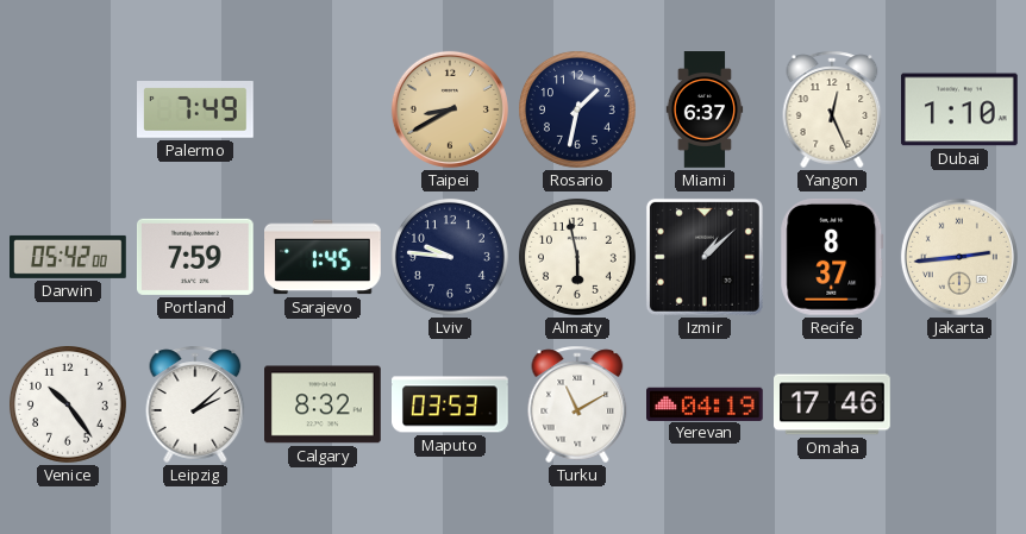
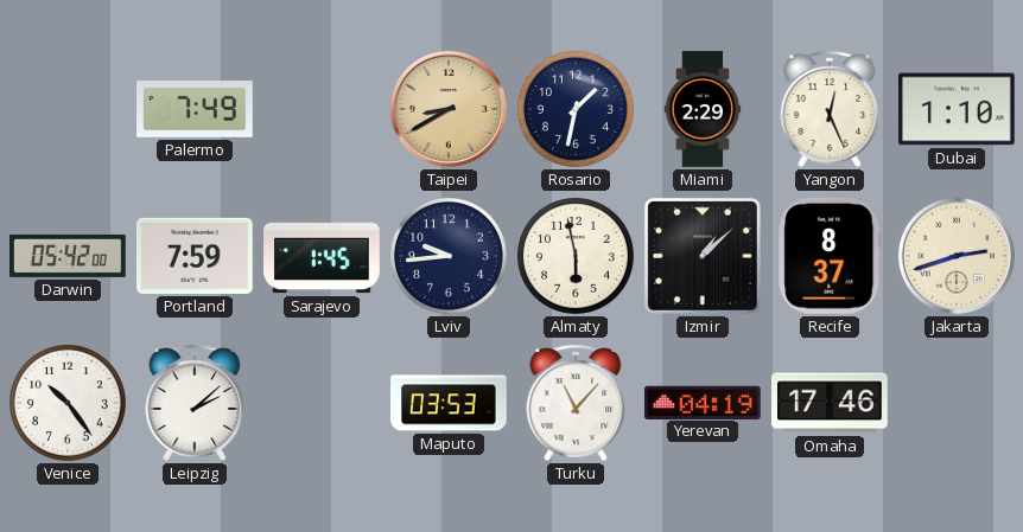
Miami: 6:37 -> 2:29 (703, 109)
Lviv: 9:46 -> 9:44 (449, 256)
Jakarta: 2:44 -> 2:42 (957, 256)
Calgary: 8:32 -> none (324, 404)
Turku: 11:10 -> 11:07 (576, 403)
